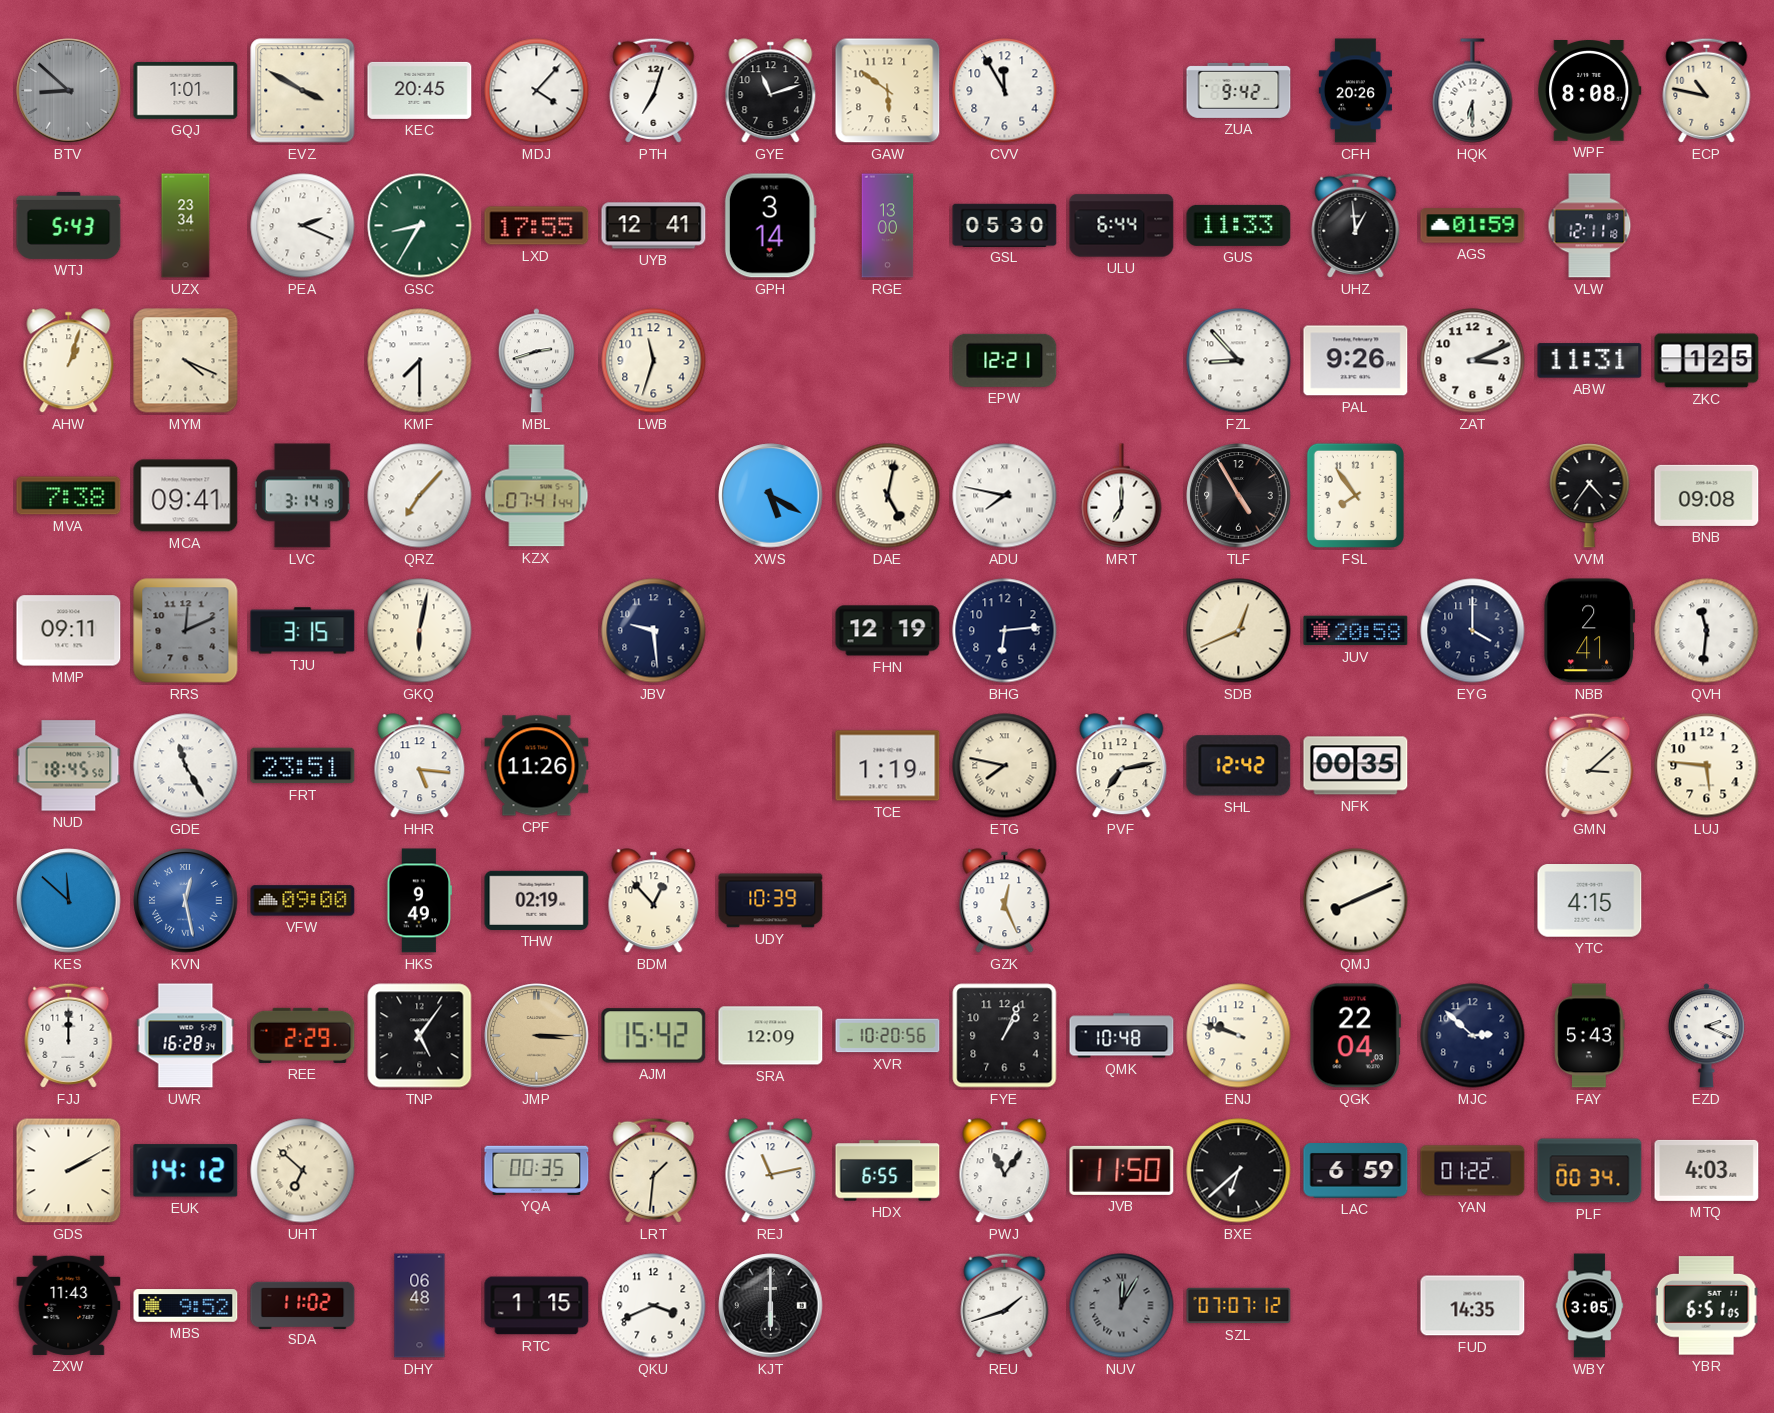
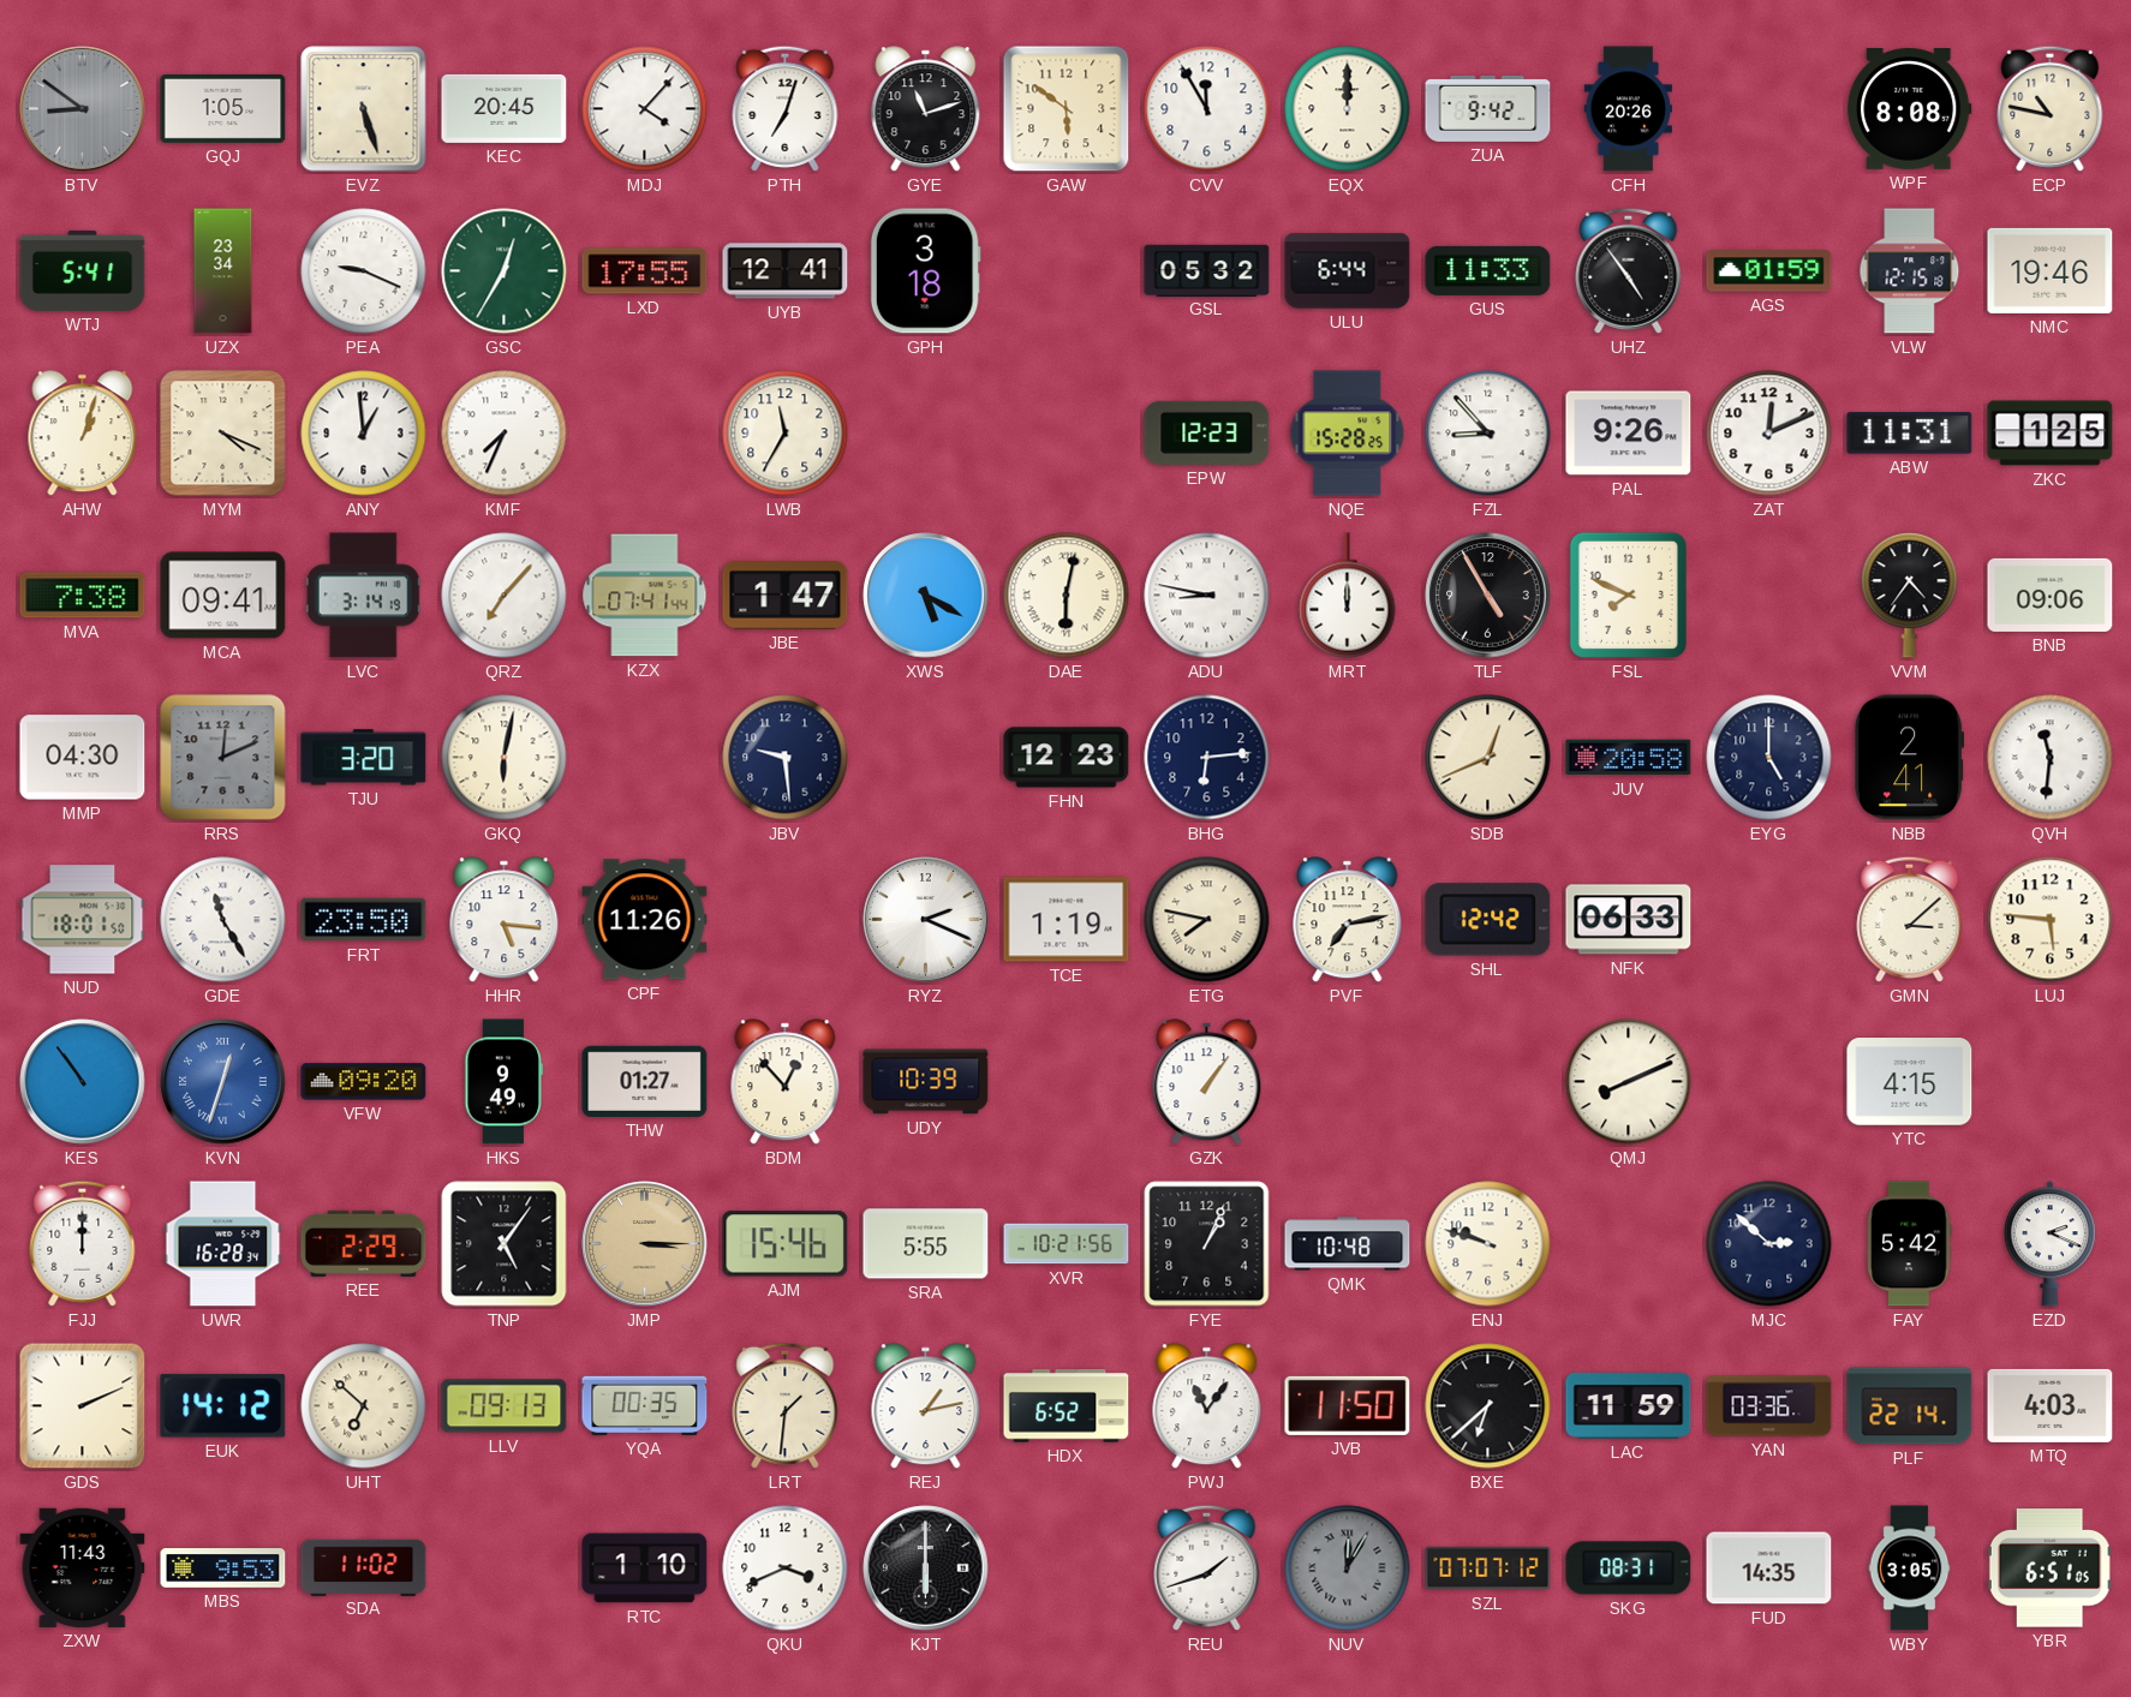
BTV: 8:52 -> 8:51 (83, 109)
GQJ: 1:01 -> 1:05 (223, 108)
EVZ: 3:50 -> 5:27 (364, 109)
EQX: none -> 12:00 (1348, 109)
HQK: 6:30 -> none (1473, 91)
WTJ: 5:43 -> 5:41 (83, 270)
PEA: 2:19 -> 9:19 (364, 271)
GSC: 8:35 -> 12:35 (505, 271)
GPH: 3:14 -> 3:18 (925, 271)
RGE: 13:00 -> none (888, 226)
GSL: 05:30 -> 05:32 (1207, 270)
UHZ: 12:59 -> 4:54 (1629, 270)
VLW: 12:11 -> 12:15 (1910, 271)
NMC: none -> 19:46 (2051, 270)
ANY: none -> 12:59 (364, 434)
KMF: 7:30 -> 7:34 (505, 434)
MBL: 2:42 -> none (536, 361)
LWB: 11:33 -> 11:35 (786, 434)
EPW: 12:21 -> 12:23 (1207, 432)
NQE: none -> 15:28 (1348, 434)
ZAT: 3:11 -> 12:11 (1769, 434)
JBE: none -> 1:47 (786, 596)
DAE: 5:02 -> 6:02 (1067, 596)
ADU: 7:47 -> 8:47 (1207, 596)
MRT: 7:00 -> 12:00 (1348, 596)
FSL: 7:54 -> 7:49 (1628, 594)
BNB: 09:08 -> 09:06 (2051, 594)
MMP: 09:11 -> 04:30 (83, 758)
TJU: 3:15 -> 3:20 (364, 758)
FHN: 12:19 -> 12:23 (1067, 758)
EYG: 4:00 -> 5:00 (1769, 758)
NUD: 18:45 -> 18:01 (83, 920)
FRT: 23:51 -> 23:50 (364, 920)
RYZ: none -> 2:19 (926, 920)
NFK: 00:35 -> 06:33 (1629, 920)
KES: 11:52 -> 10:54 (83, 1082)
KVN: 12:28 -> 12:33 (223, 1082)
VFW: 09:00 -> 09:20 (364, 1082)
THW: 02:19 -> 01:27 (645, 1081)
GZK: 12:26 -> 1:06 (1207, 1082)
AJM: 15:42 -> 15:46 (786, 1244)
SRA: 12:09 -> 5:55 (926, 1244)
XVR: 10:20 -> 10:21 (1067, 1244)
QGK: 22:04 -> none (1355, 1036)
FAY: 5:43 -> 5:42 (1910, 1244)
GDS: 2:10 -> 2:11 (83, 1406)
LLV: none -> 09:13 (505, 1406)
REJ: 11:13 -> 1:13 (926, 1406)
HDX: 6:55 -> 6:52 (1067, 1406)
LAC: 6:59 -> 11:59 (1629, 1406)
YAN: 01:22 -> 03:36 (1769, 1406)
PLF: 00:34 -> 22:14 (1910, 1406)
MBS: 9:52 -> 9:53 (223, 1568)
DHY: 06:48 -> none (420, 1306)
RTC: 1:15 -> 1:10 (645, 1568)
SKG: none -> 08:31 (1629, 1568)
